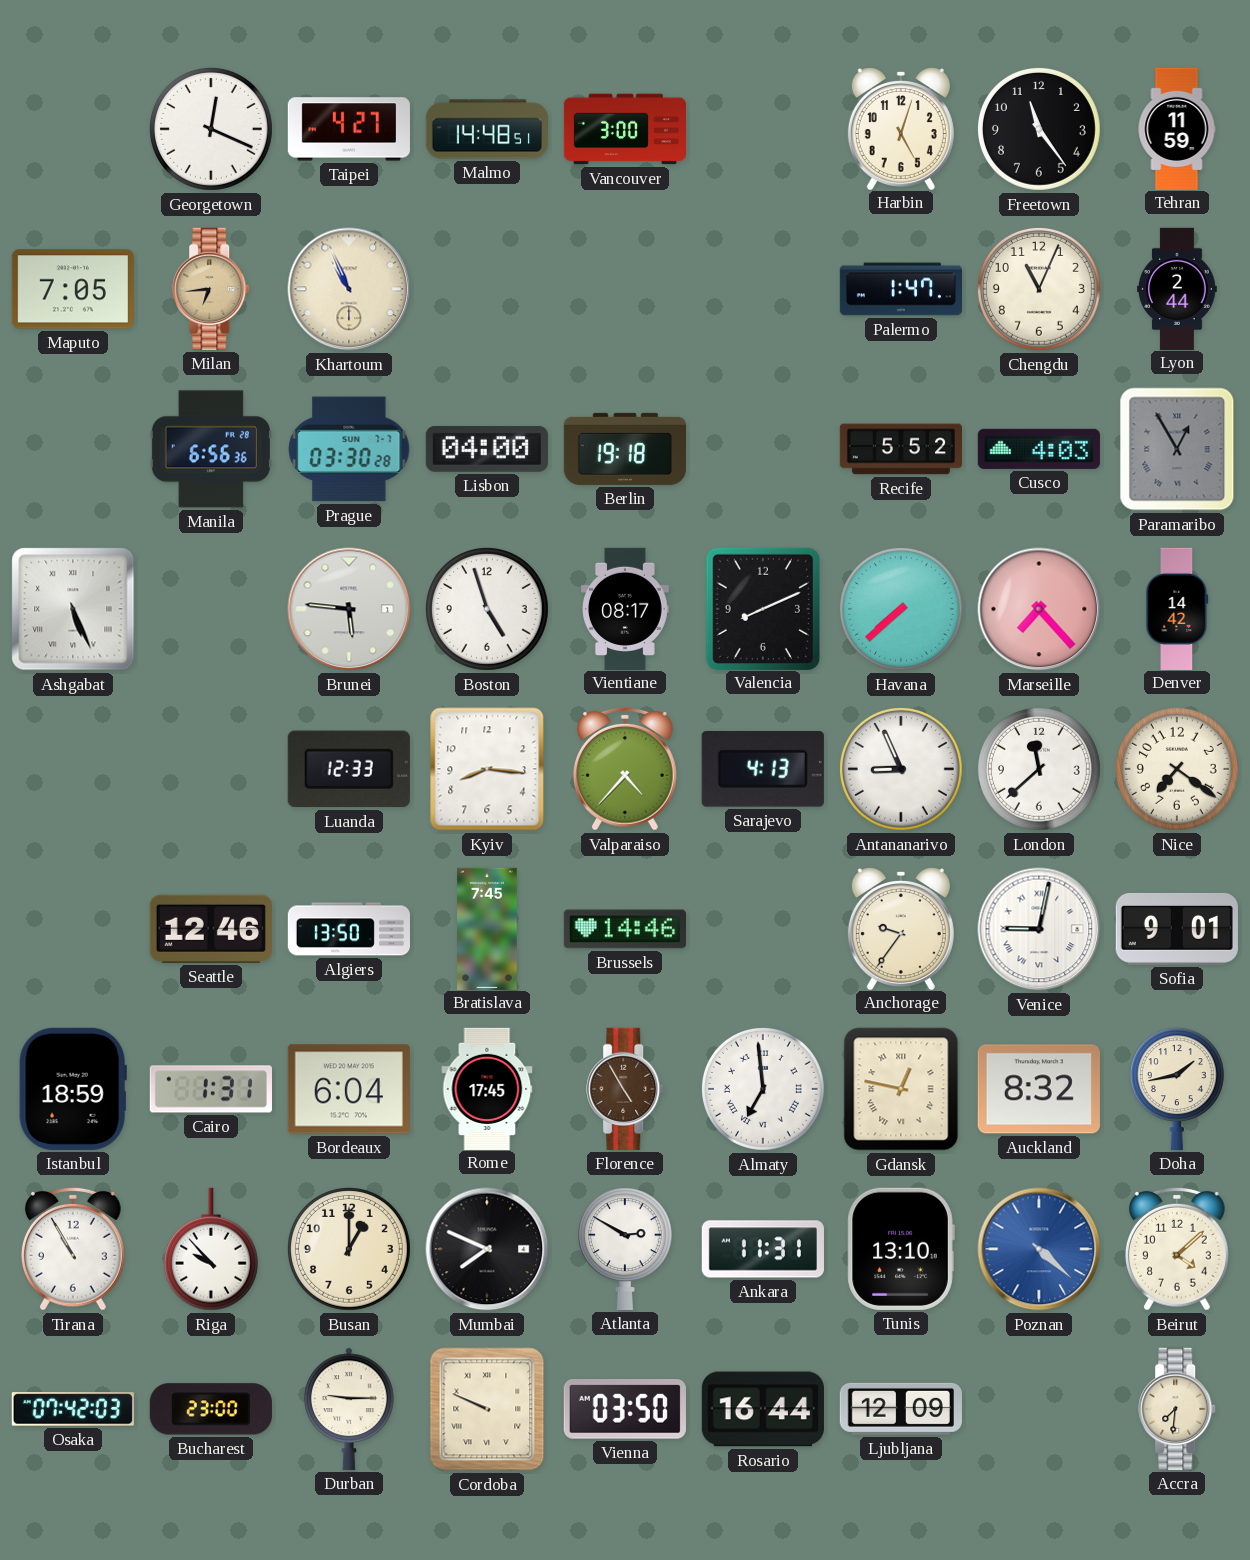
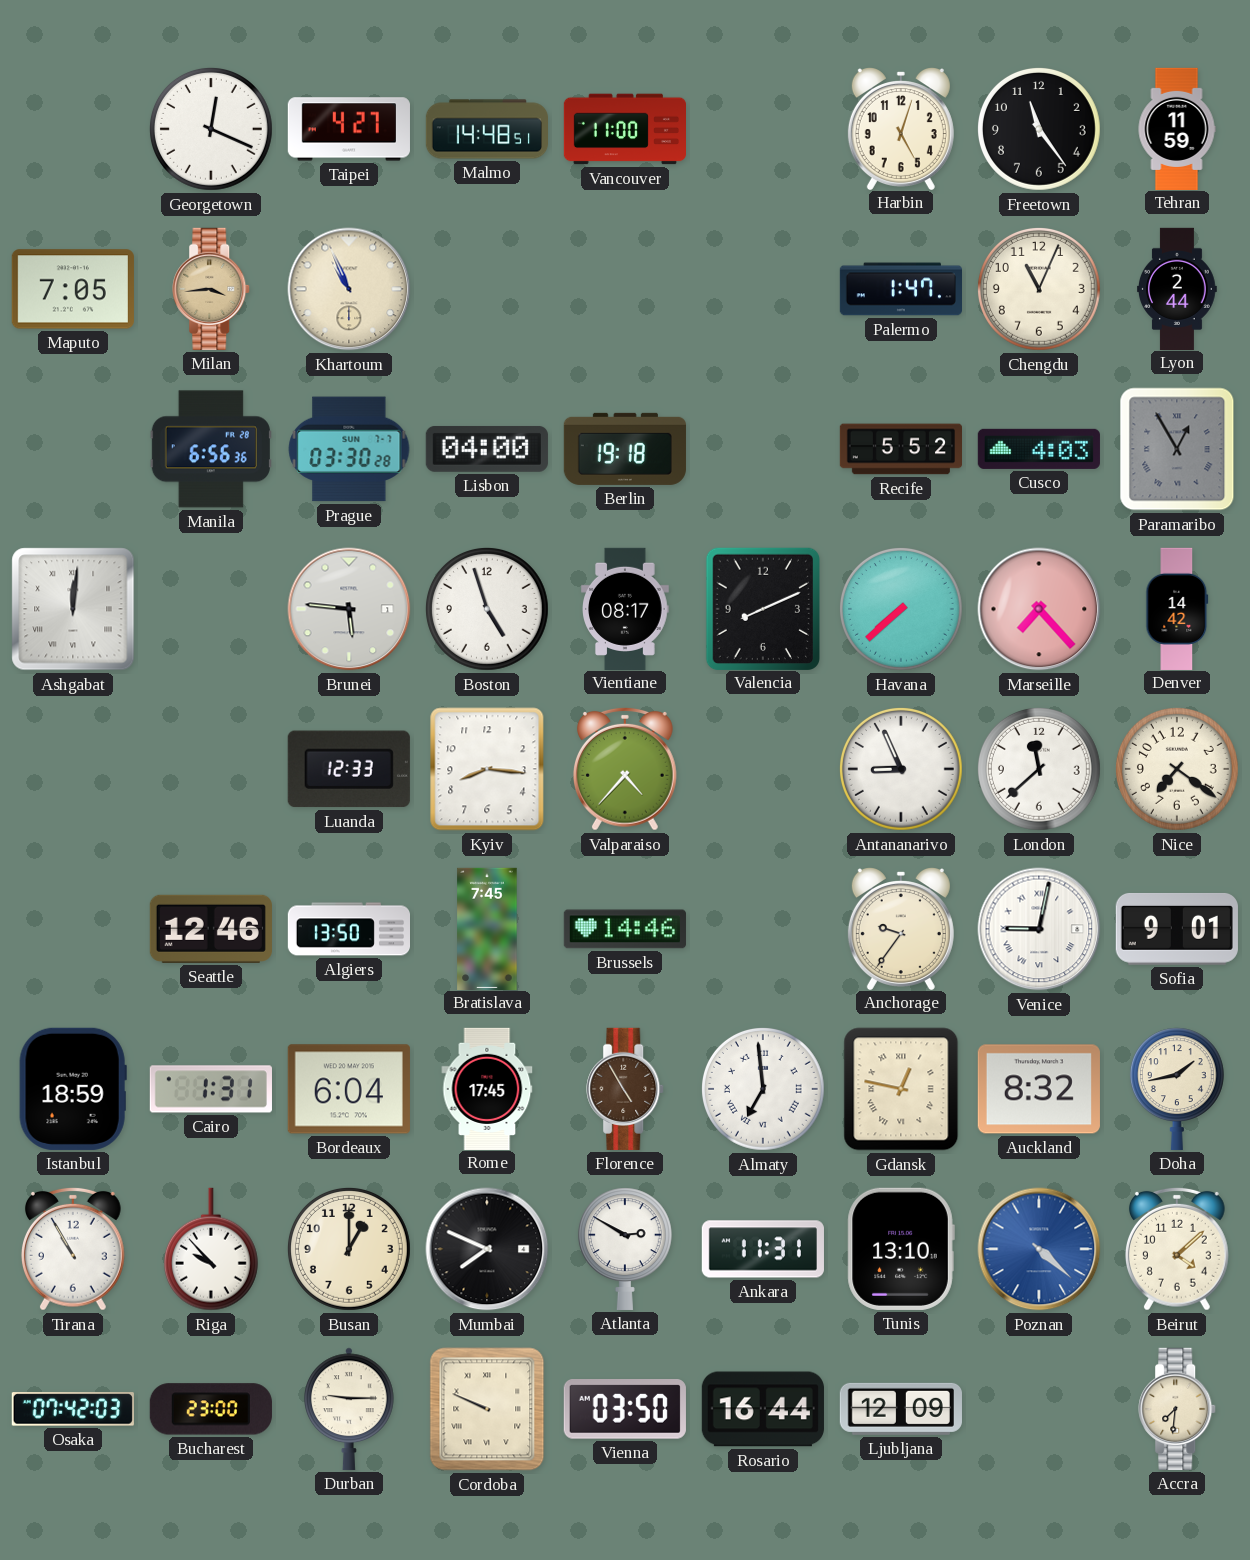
Vancouver: 3:00 -> 11:00 (624, 129)
Milan: 6:44 -> 3:44 (212, 289)
Ashgabat: 5:26 -> 12:01 (73, 609)
Sarajevo: 4:13 -> none (763, 769)
